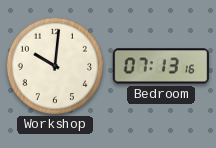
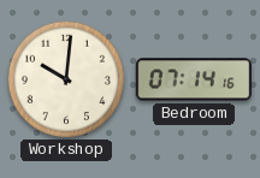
Bedroom: 07:13 -> 07:14 (193, 79)
